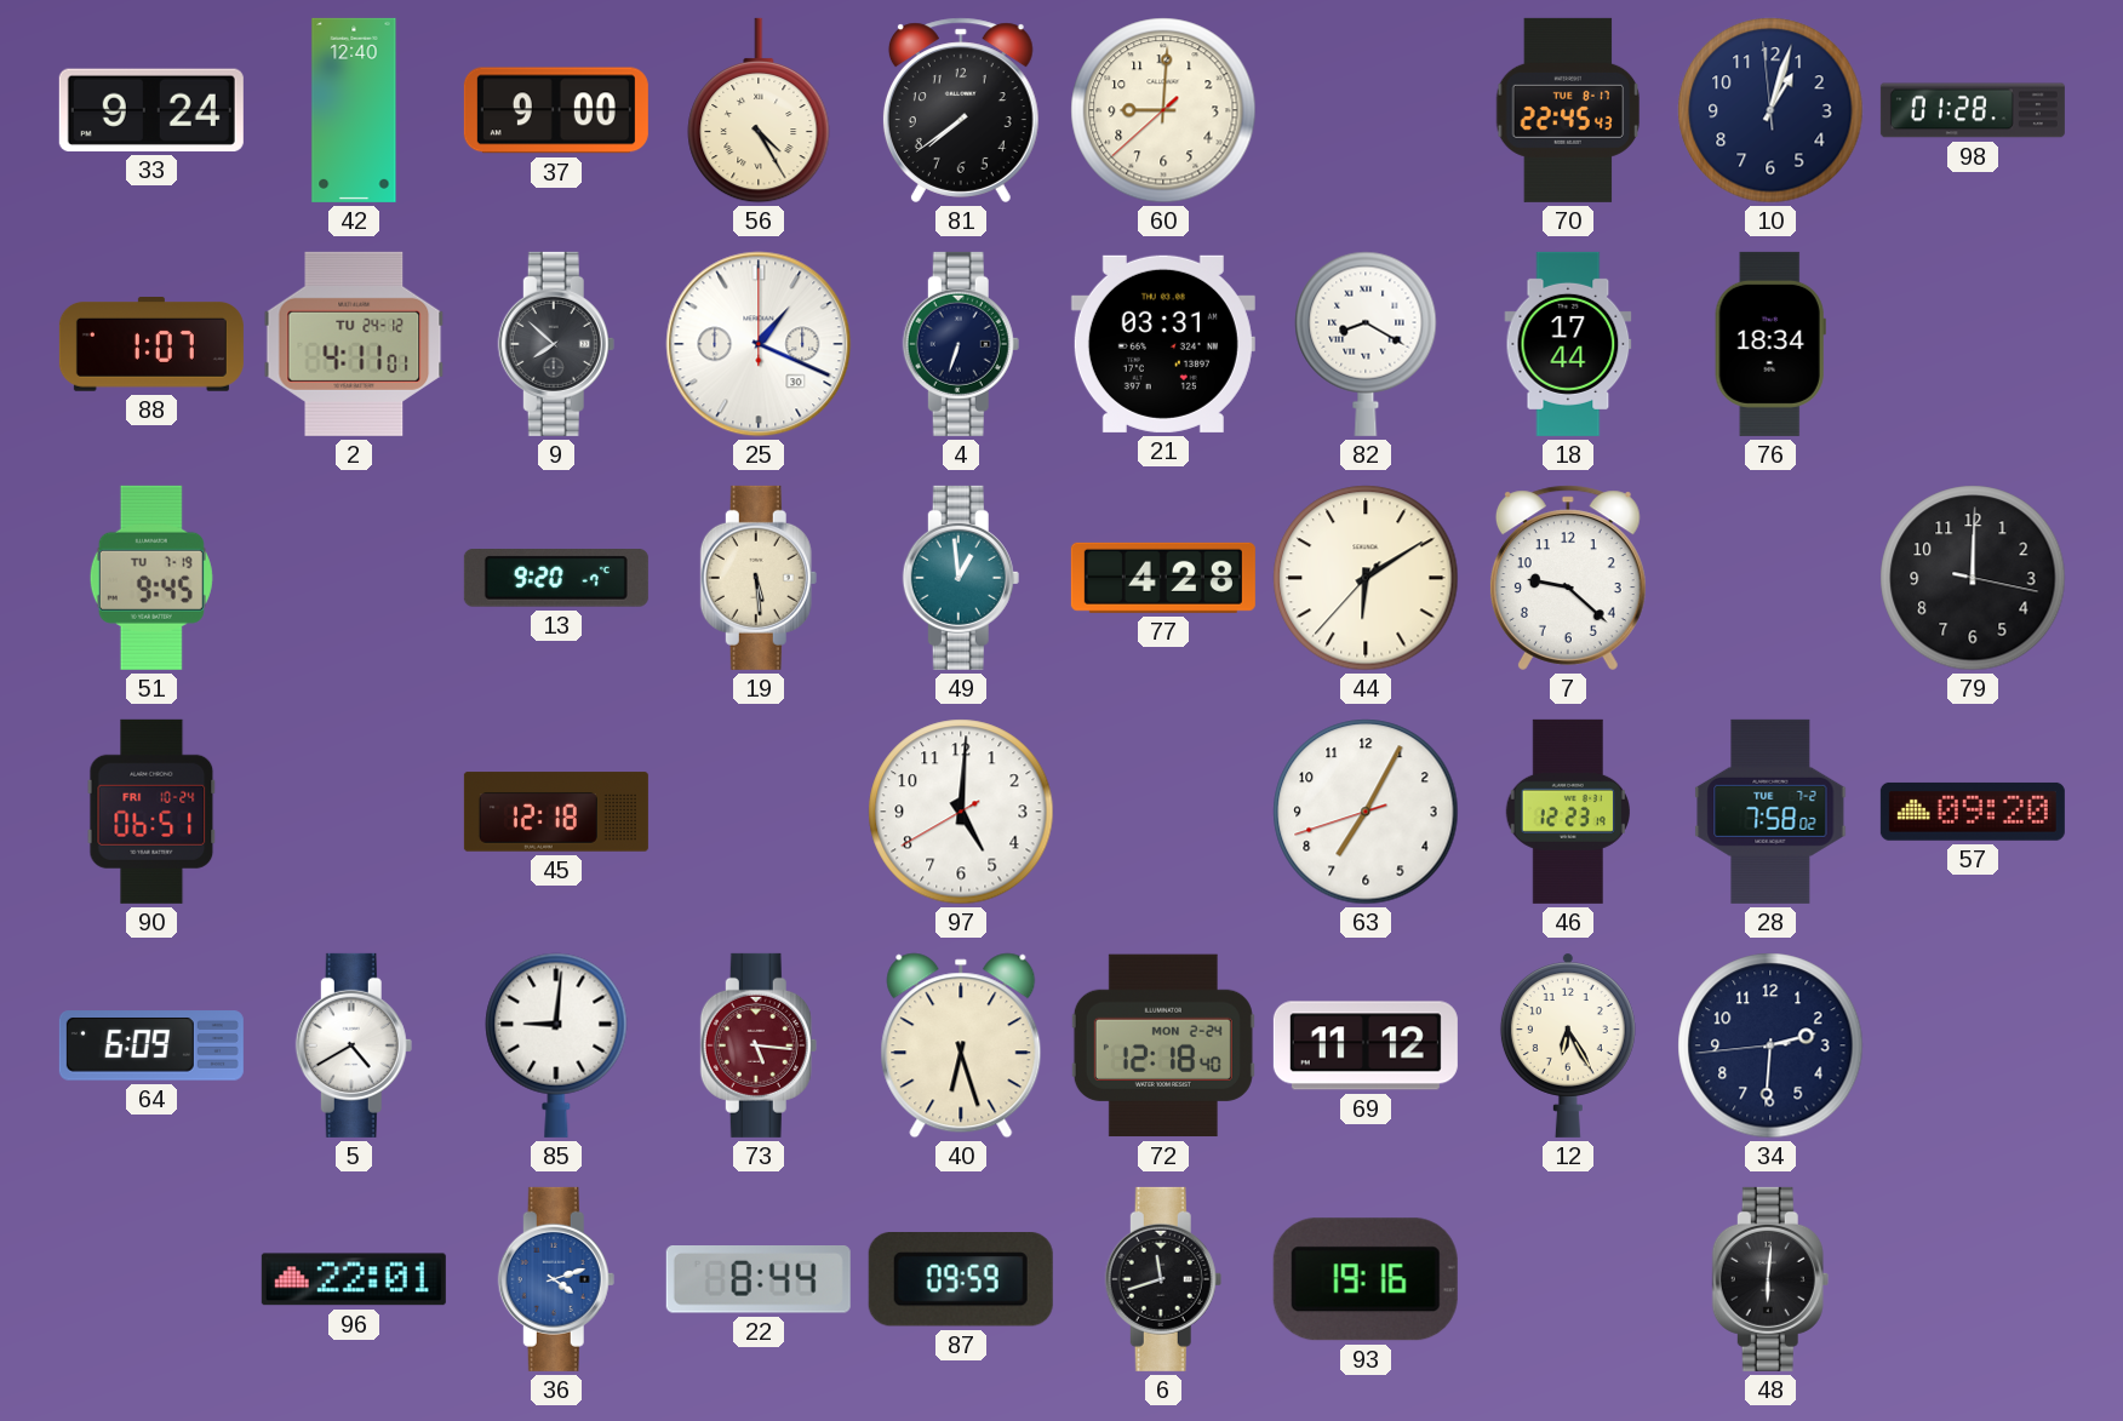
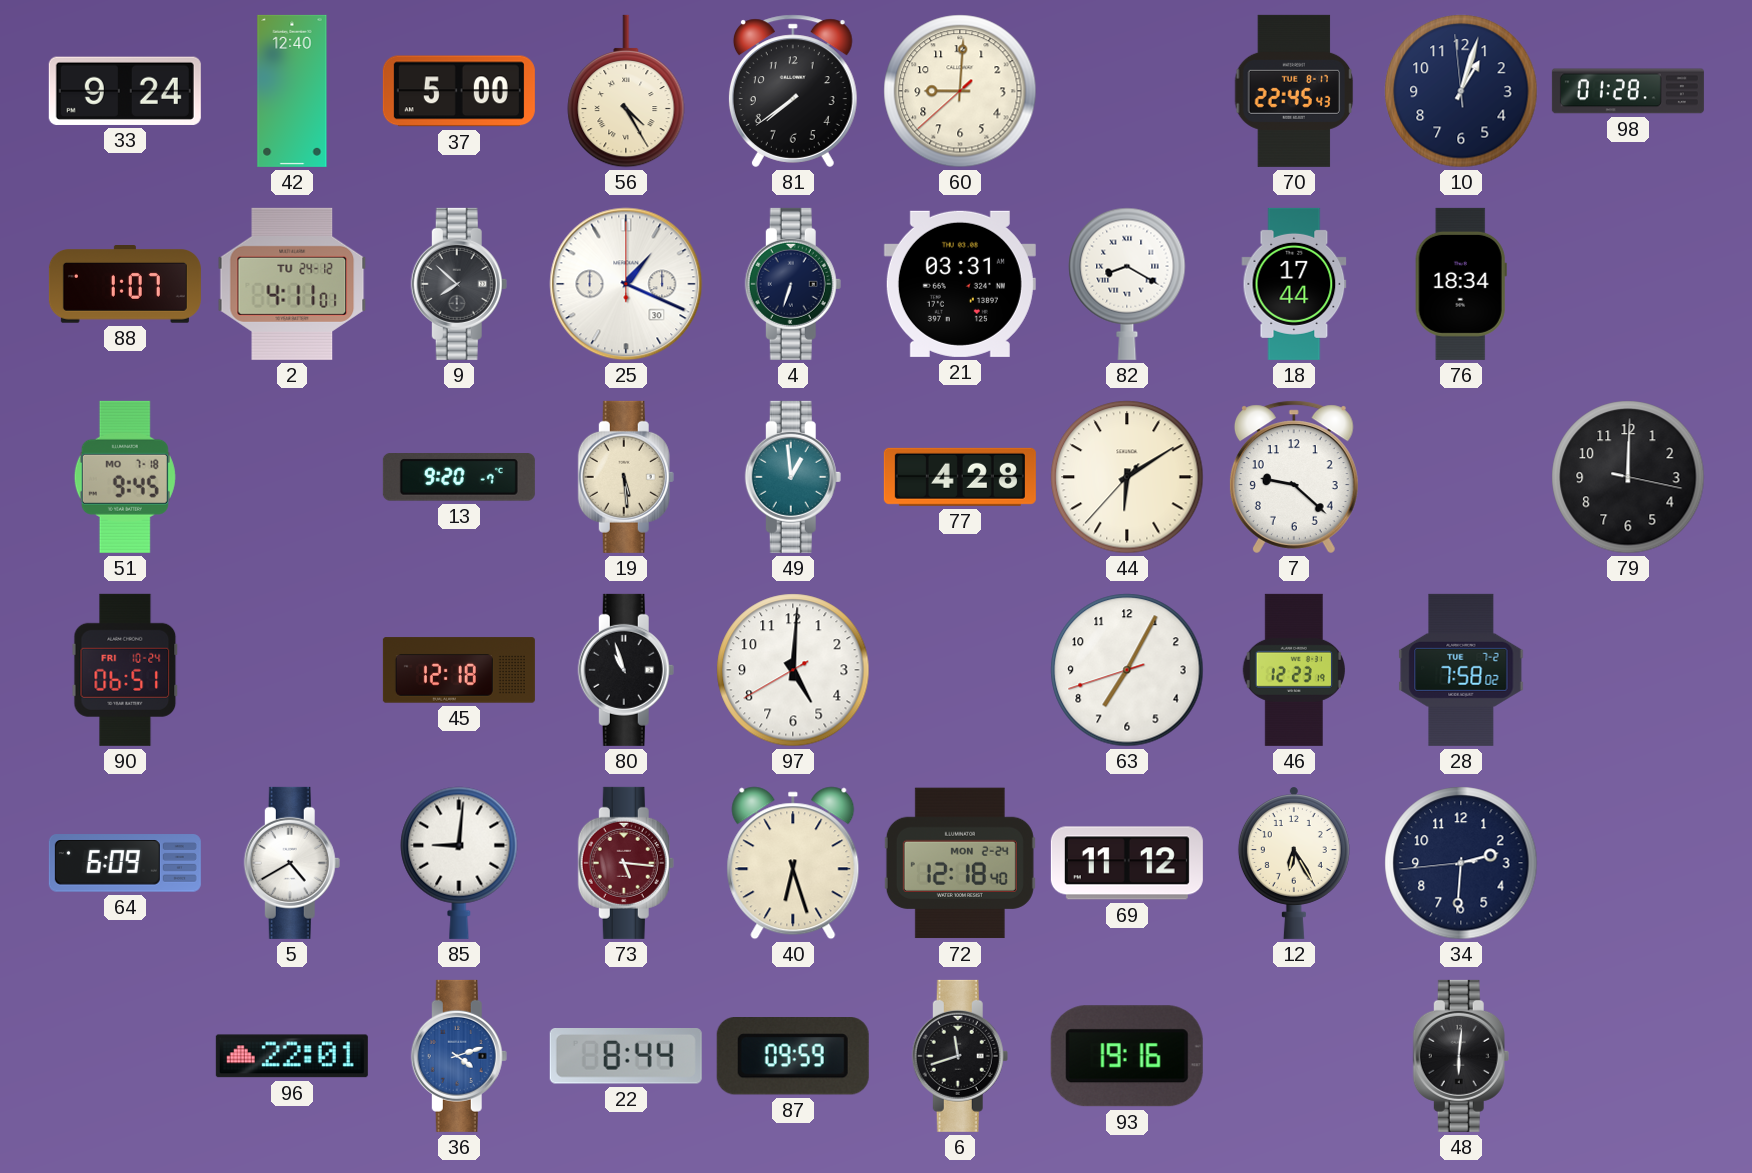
37: 9:00 -> 5:00 (459, 91)
51 date: TU 7-19 -> MO 7-18 (125, 477)
80: none -> 10:57 (626, 670)
57: 09:20 -> none (1973, 812)
